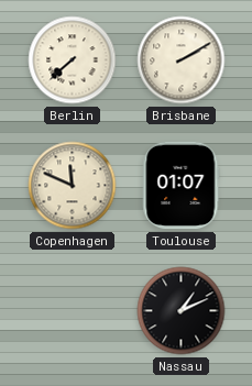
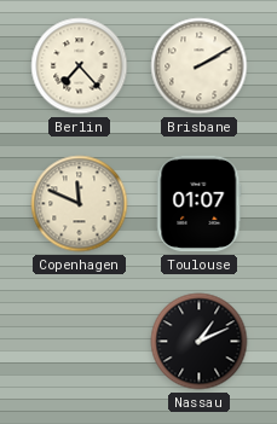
Berlin: 7:38 -> 7:23 (80, 66)
